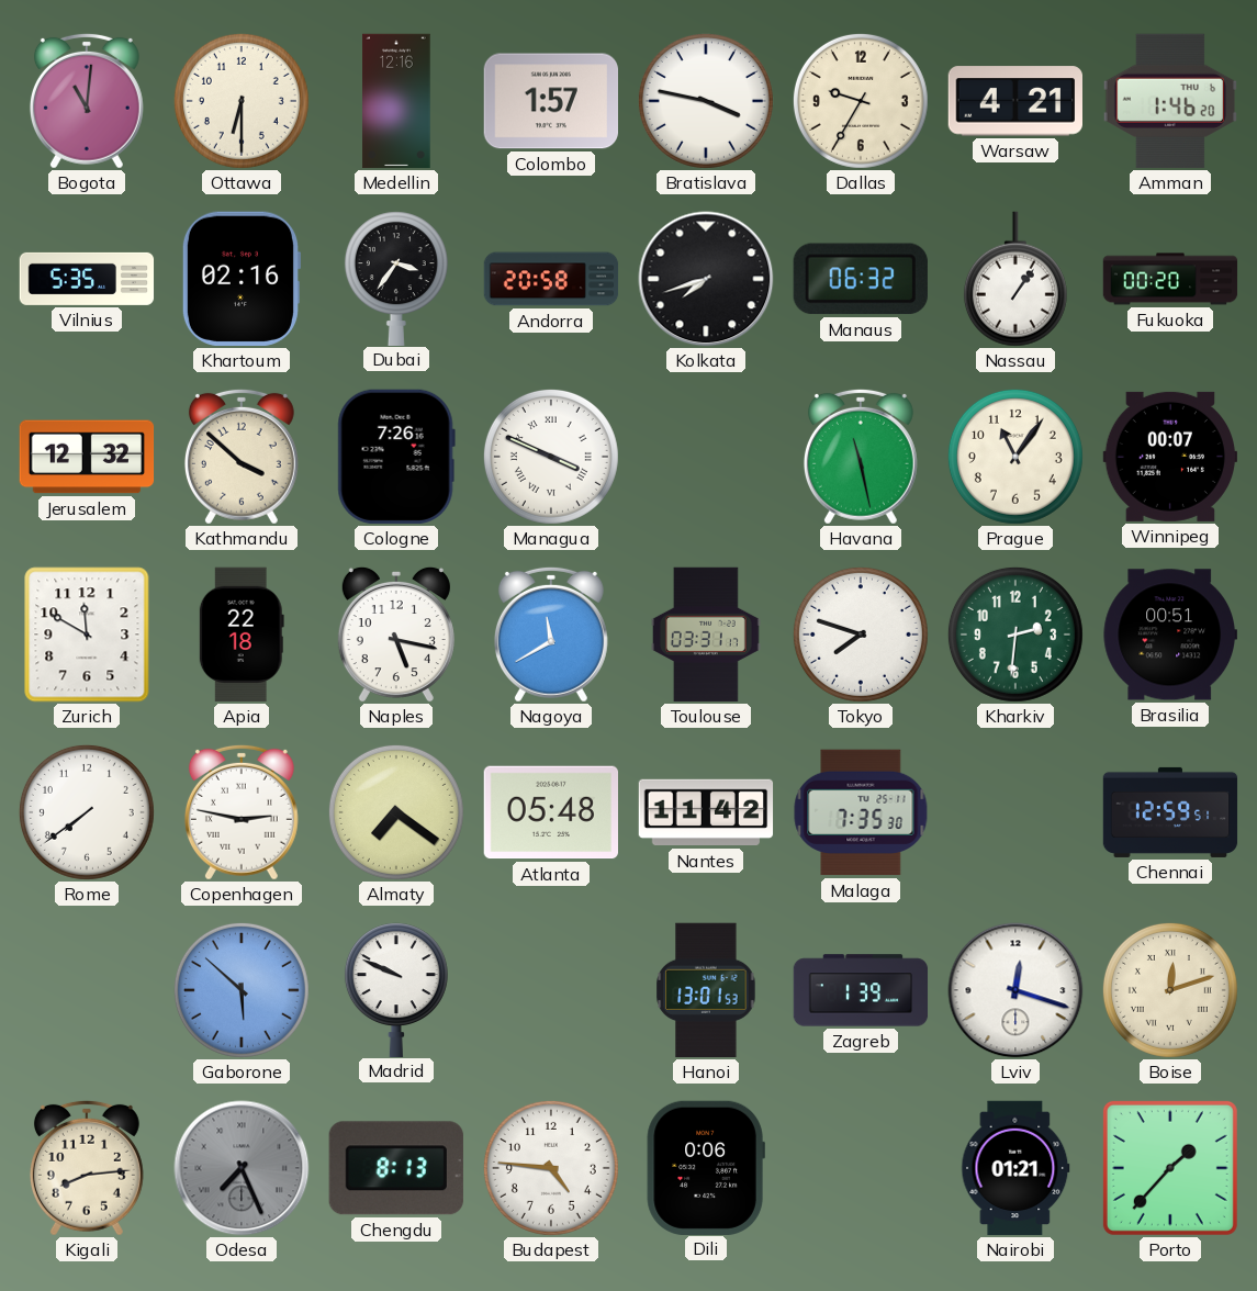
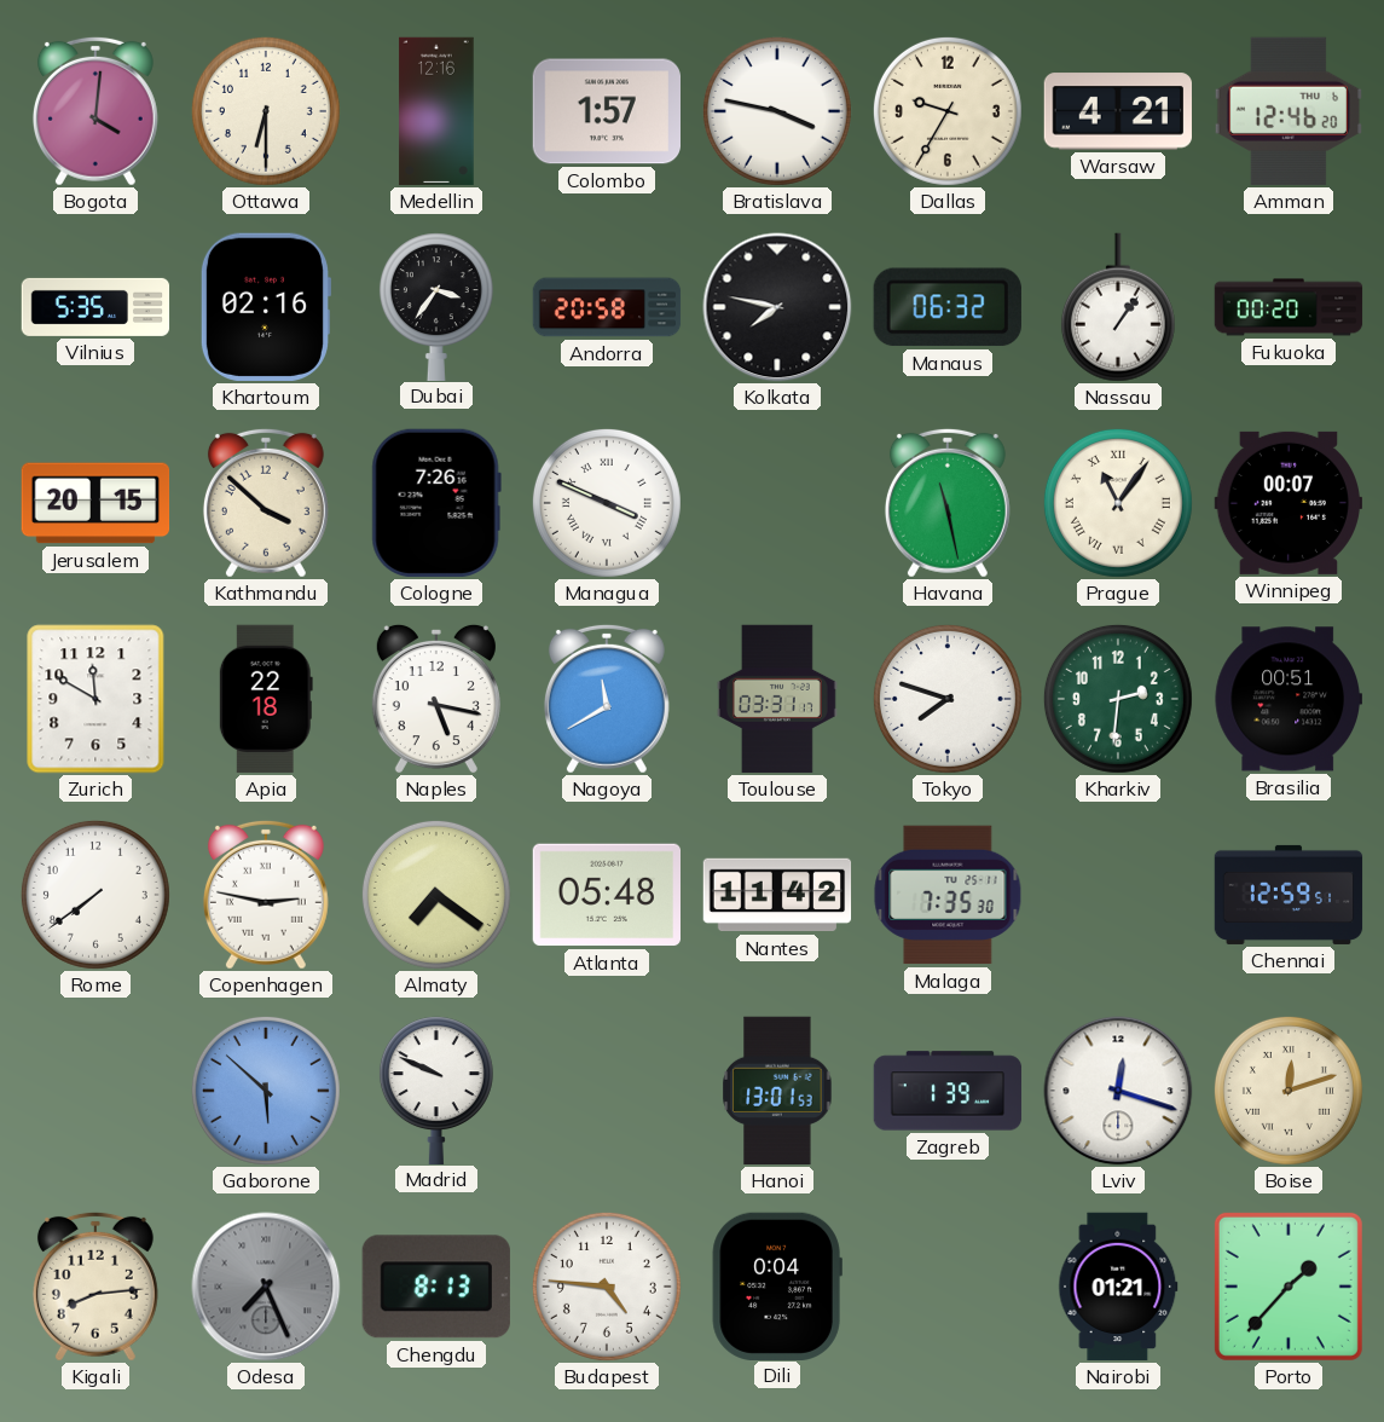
Bogota: 11:01 -> 4:01 (95, 111)
Amman: 1:46 -> 12:46 (1289, 111)
Kolkata: 7:42 -> 7:47 (777, 307)
Jerusalem: 12:32 -> 20:15 (95, 503)
Prague numerals: Arabic -> Roman (1118, 503)
Dili: 0:06 -> 0:04 (777, 1285)
